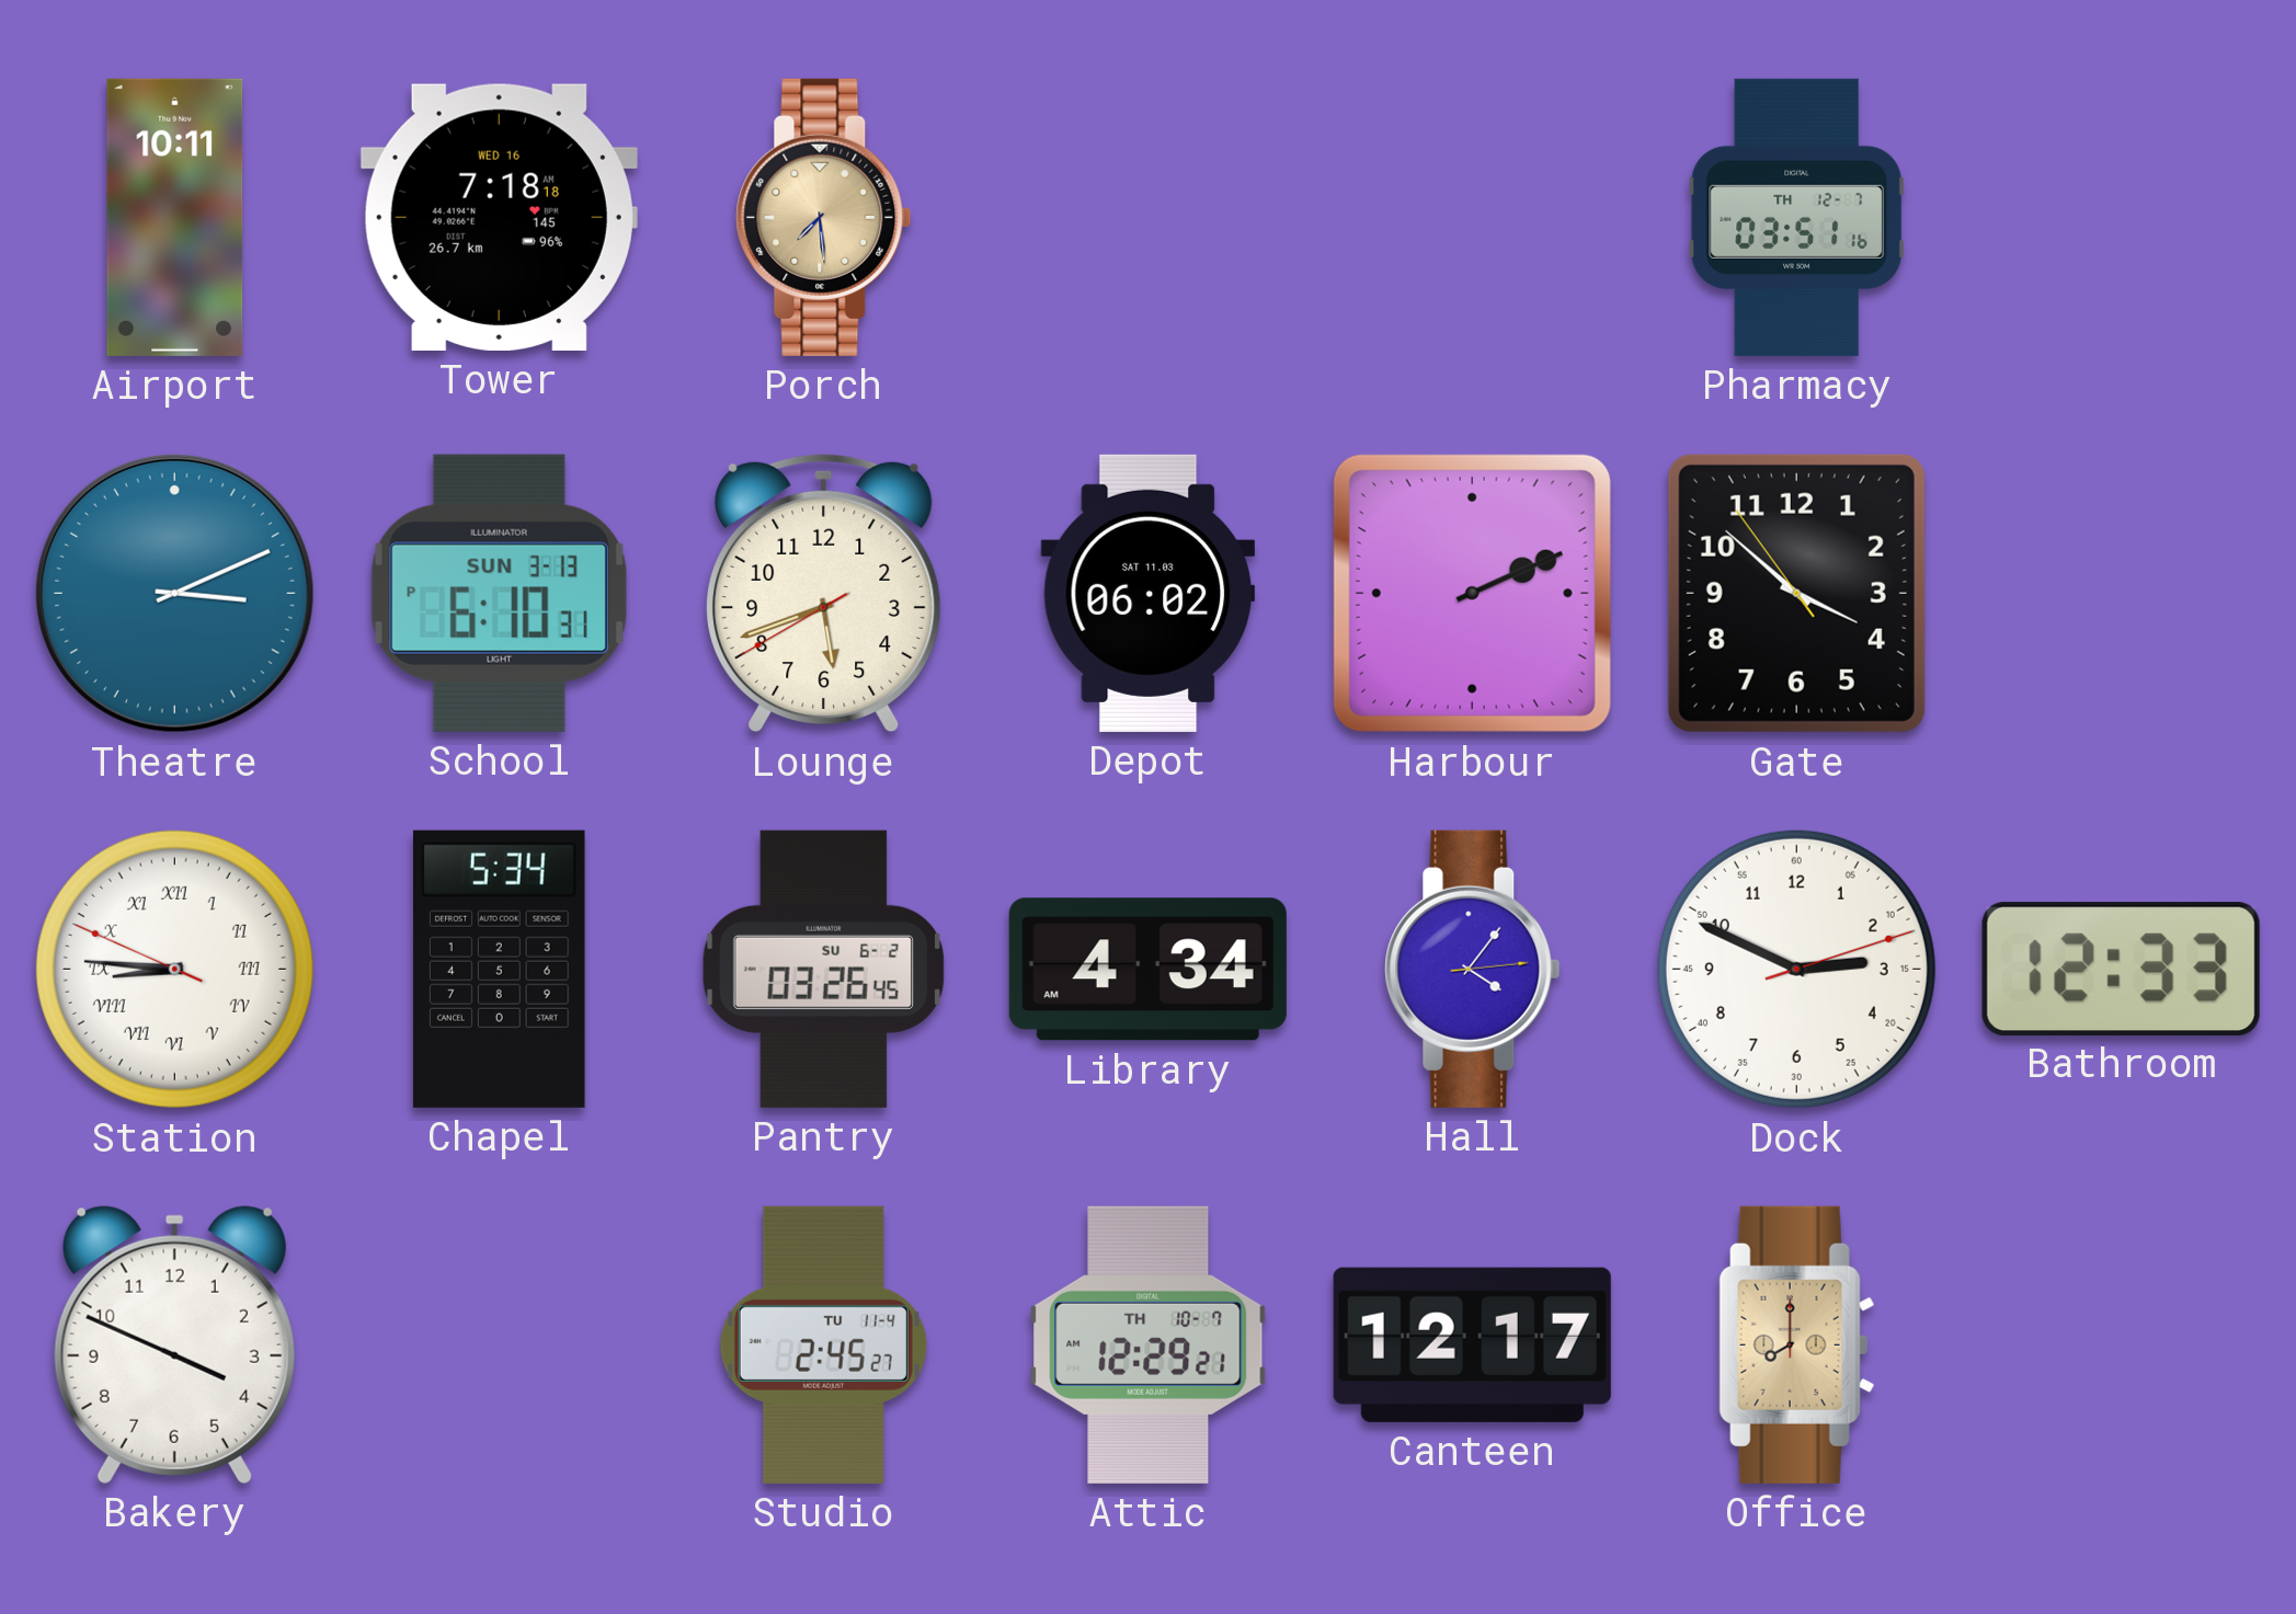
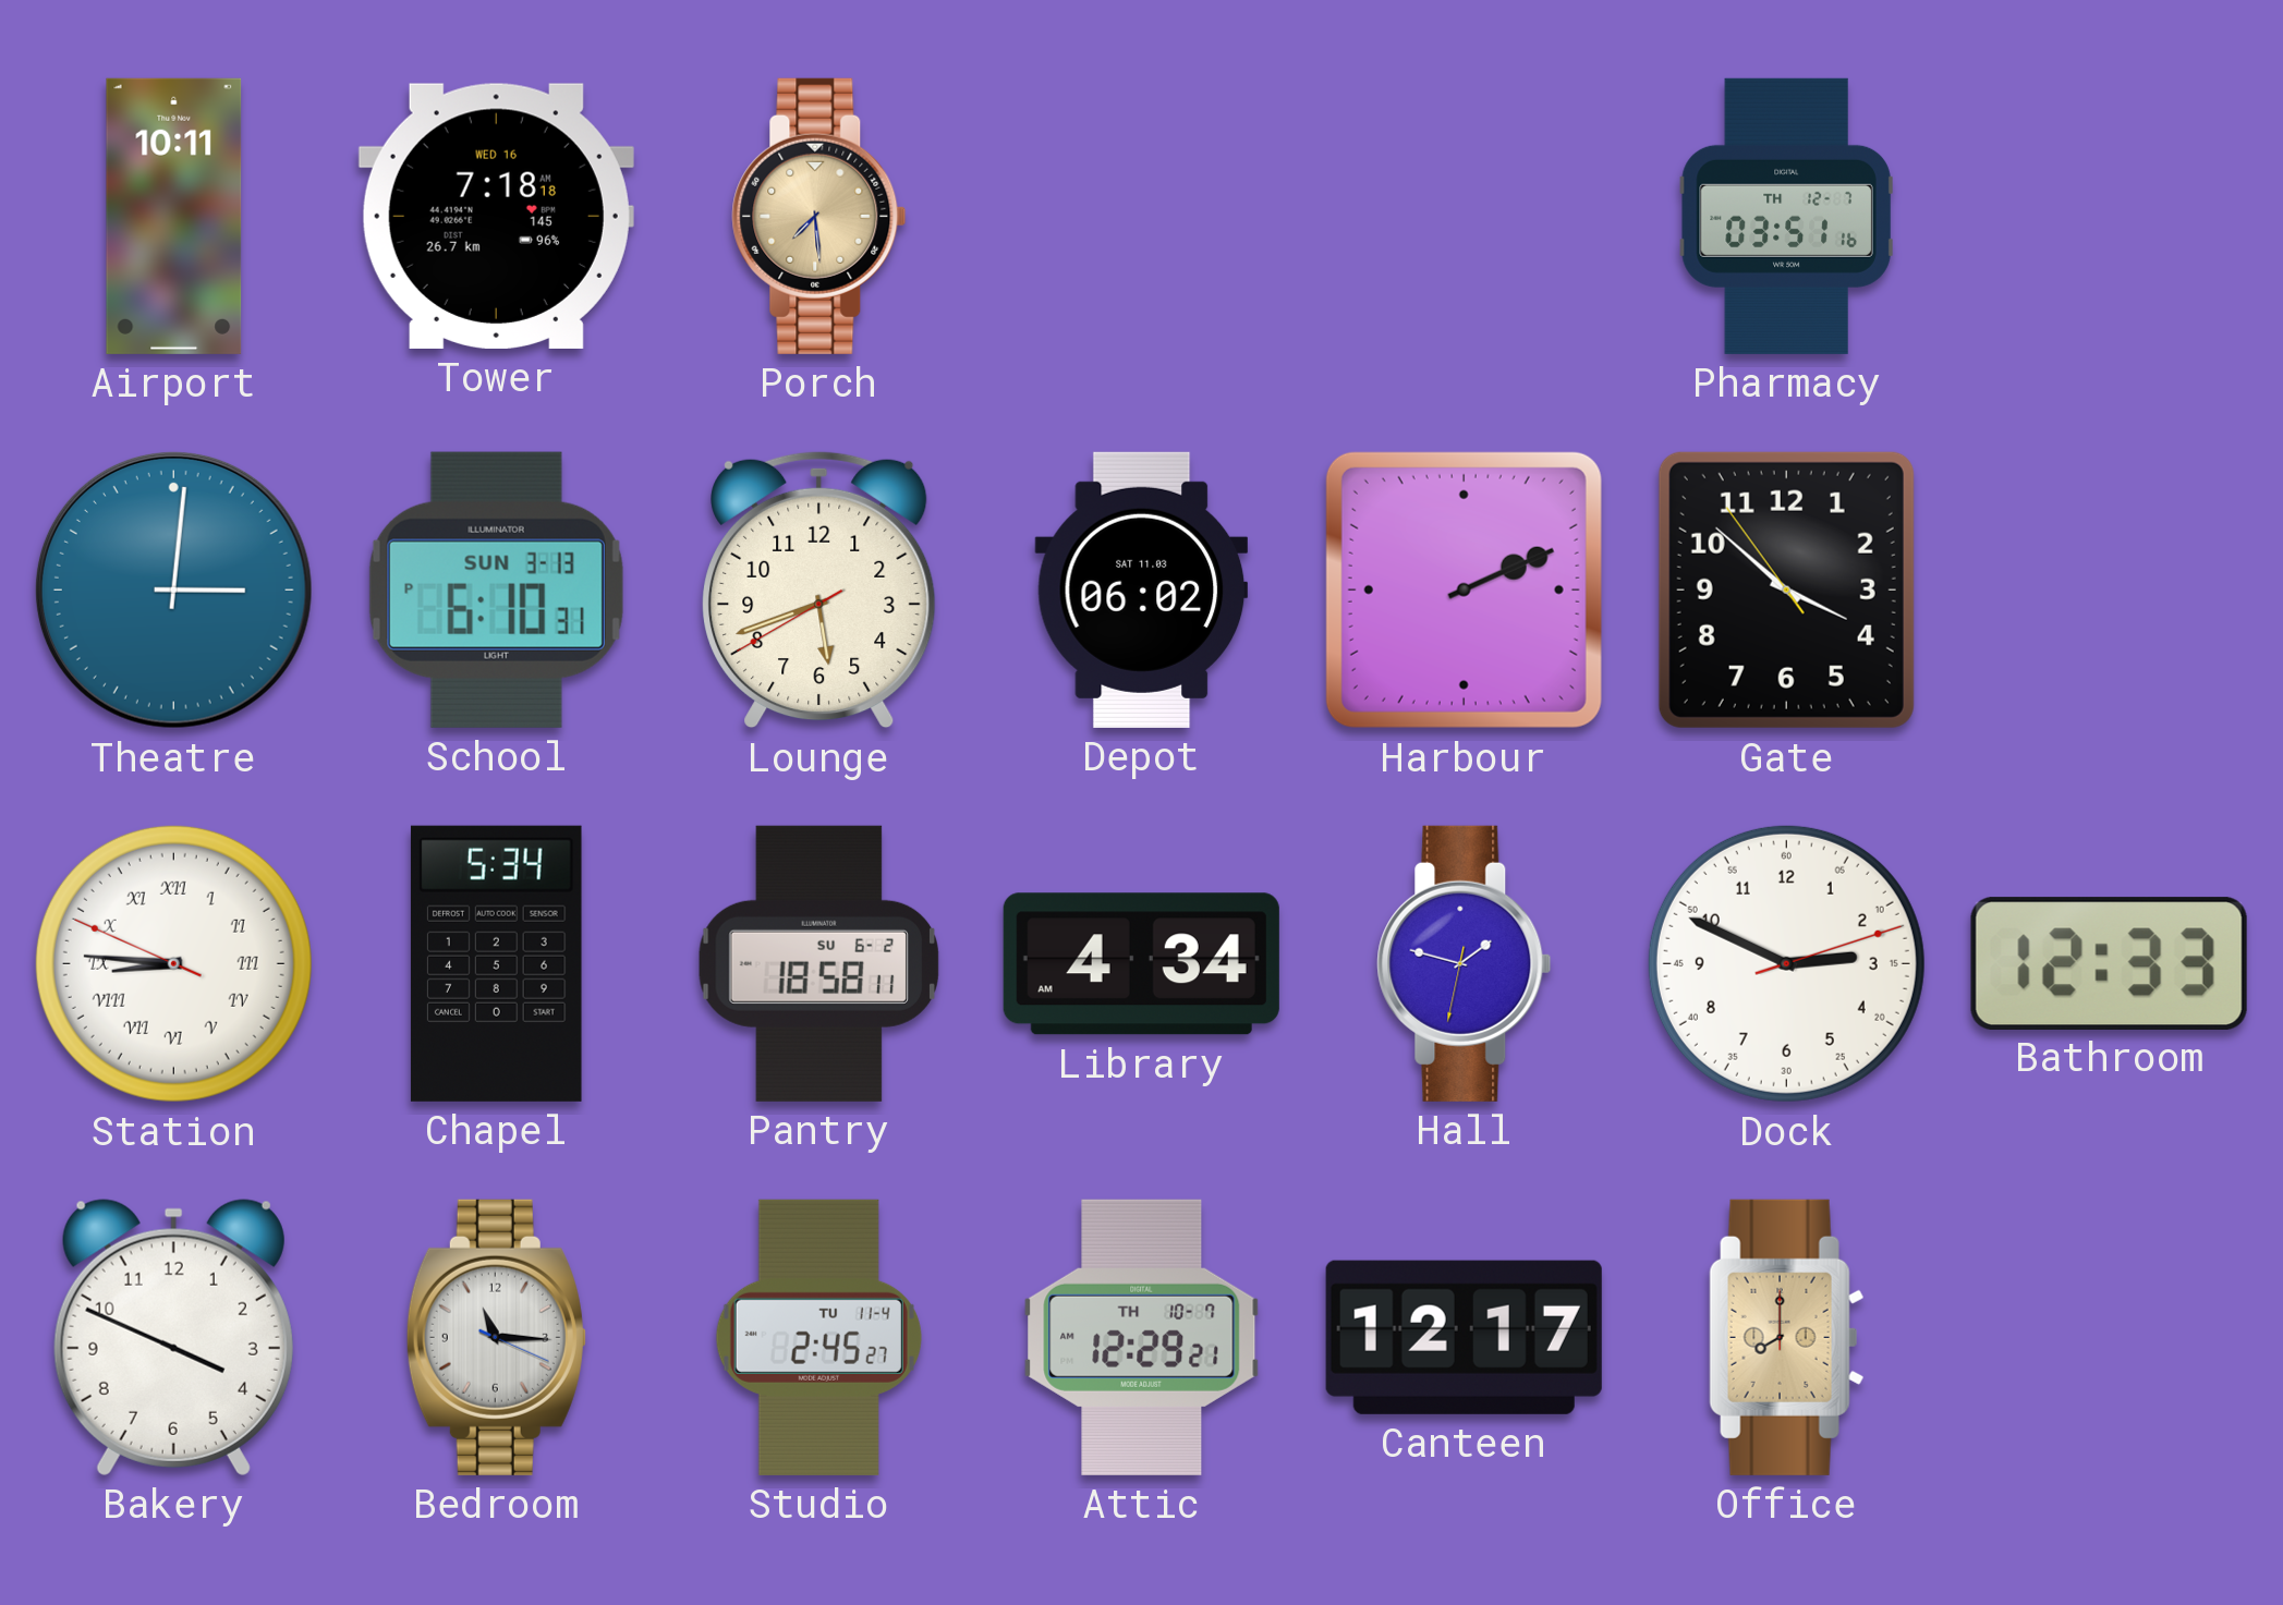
Theatre: 3:11 -> 3:01 (173, 589)
Pantry: 03:26 -> 18:58 (818, 963)
Hall: 4:06 -> 1:47 (1465, 963)
Bedroom: none -> 11:15 (496, 1337)
